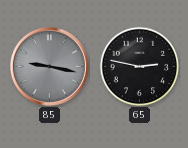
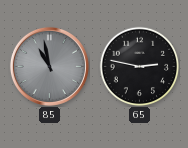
85: 9:17 -> 10:58 (49, 66)
